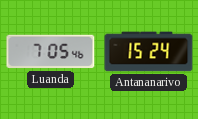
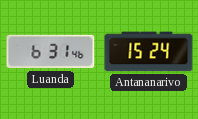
Luanda: 7:05 -> 6:31 (51, 52)
